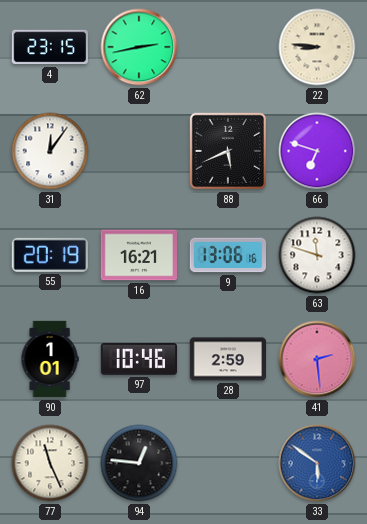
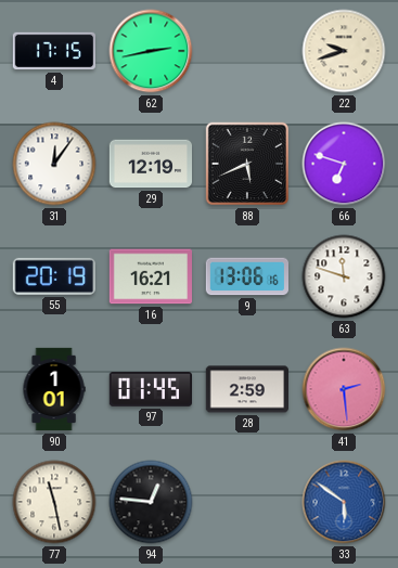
4: 23:15 -> 17:15 (53, 51)
22: 8:46 -> 9:42 (344, 51)
29: none -> 12:19 (151, 164)
97: 10:46 -> 01:45 (150, 390)
77: 11:26 -> 11:28 (54, 502)
